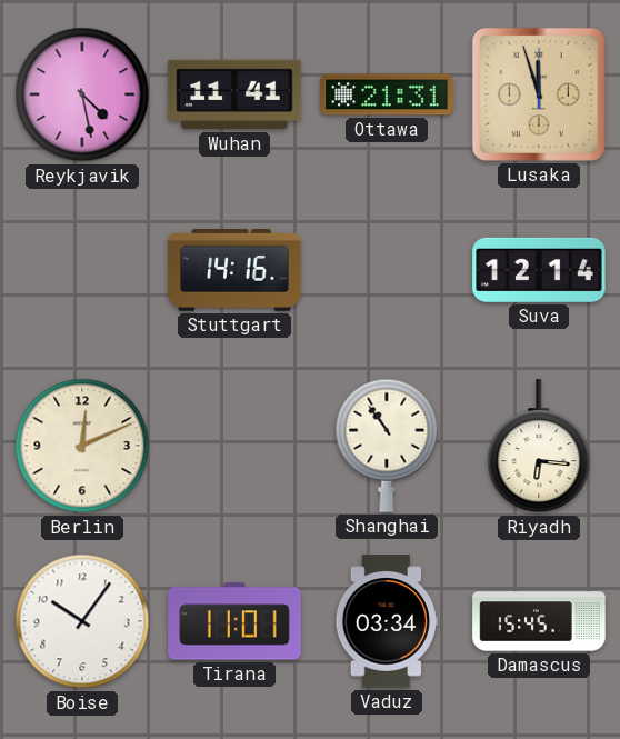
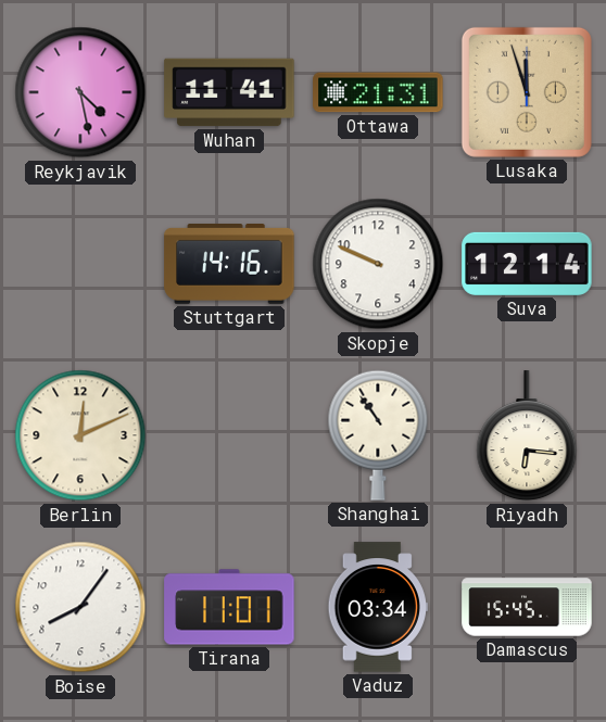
Skopje: none -> 9:49 (378, 264)
Boise: 10:06 -> 8:06 (80, 607)
